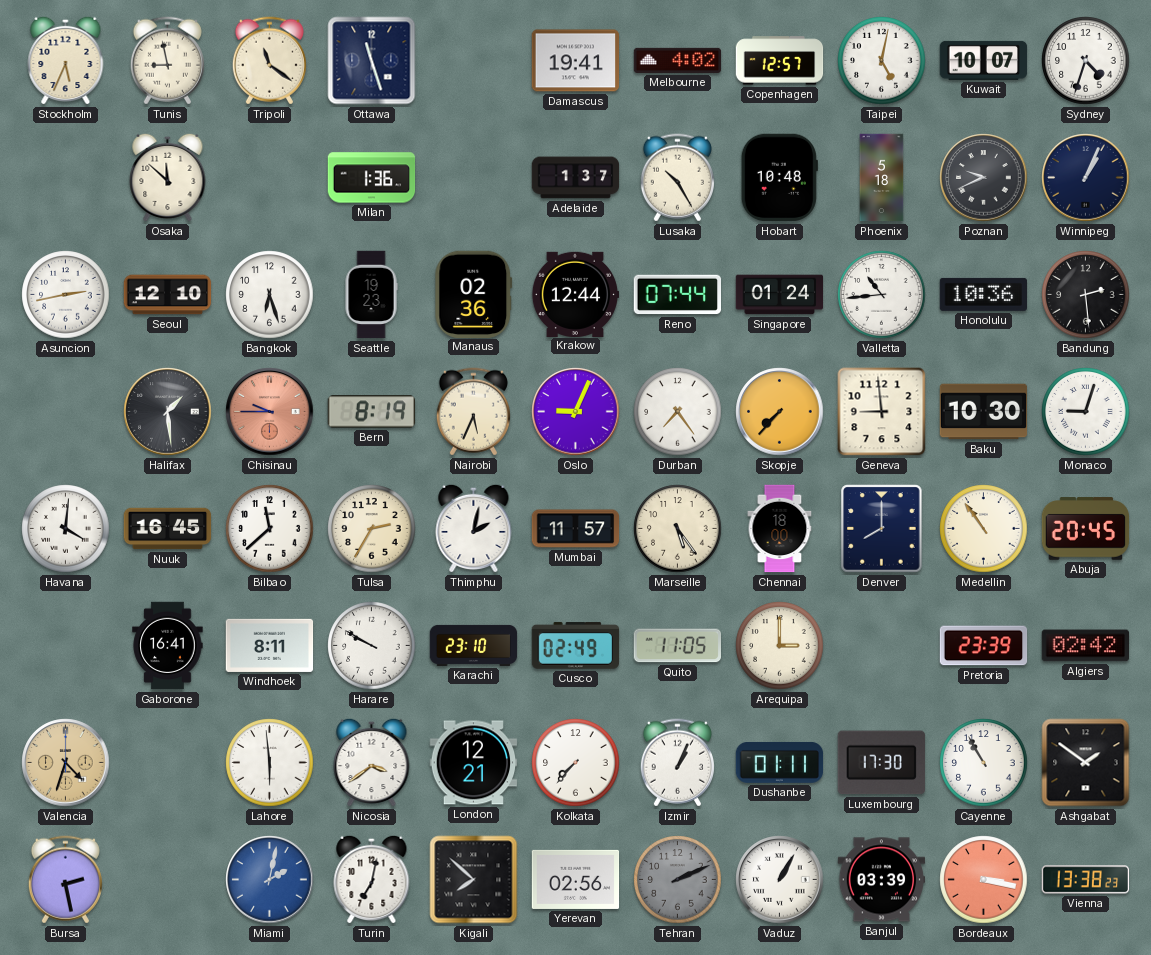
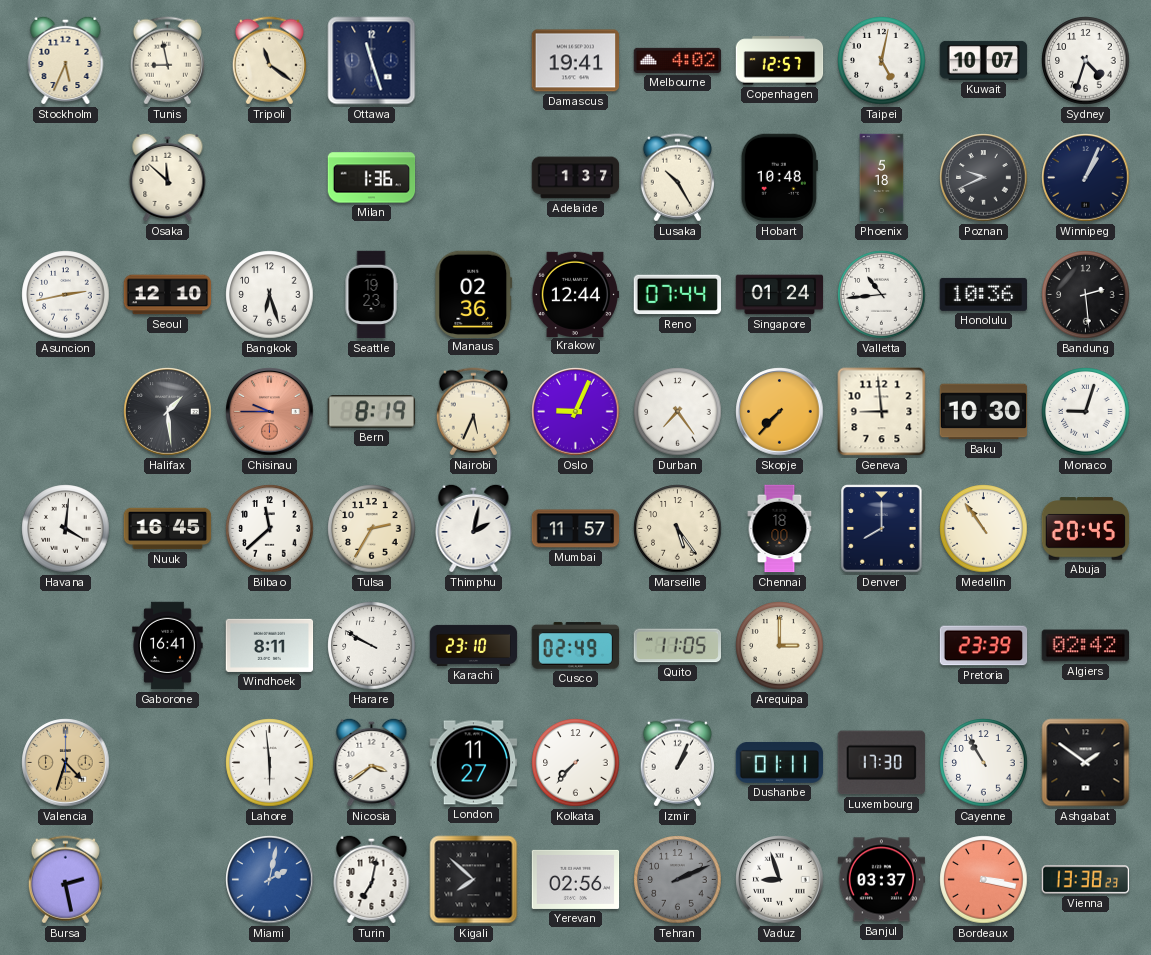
London: 12:21 -> 11:27 (474, 763)
Vaduz: 1:05 -> 8:57 (780, 880)
Banjul: 03:39 -> 03:37 (882, 880)
